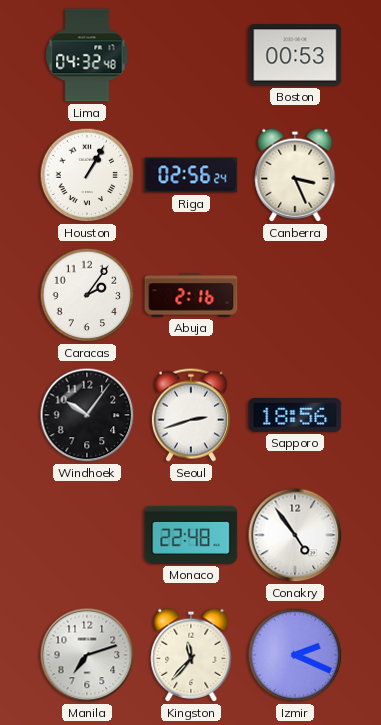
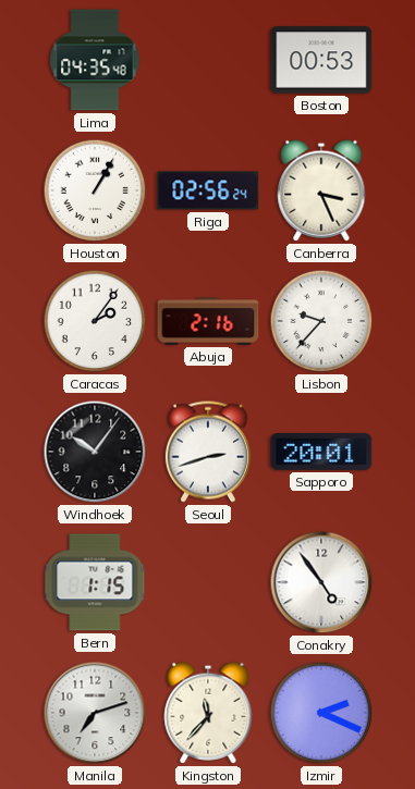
Lima: 04:32 -> 04:35 (95, 60)
Lisbon: none -> 9:37 (321, 321)
Sapporo: 18:56 -> 20:01 (321, 452)
Bern: none -> 1:15 (95, 582)
Monaco: 22:48 -> none (191, 535)
